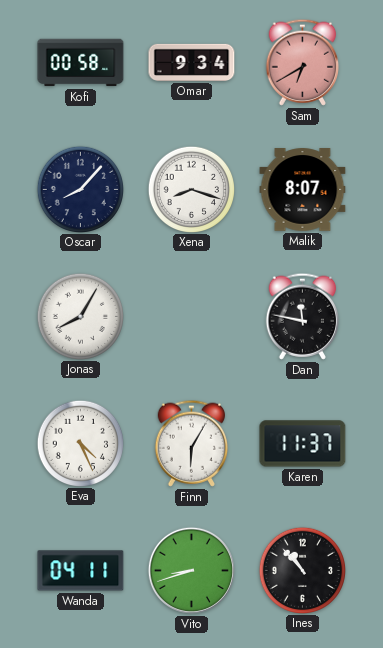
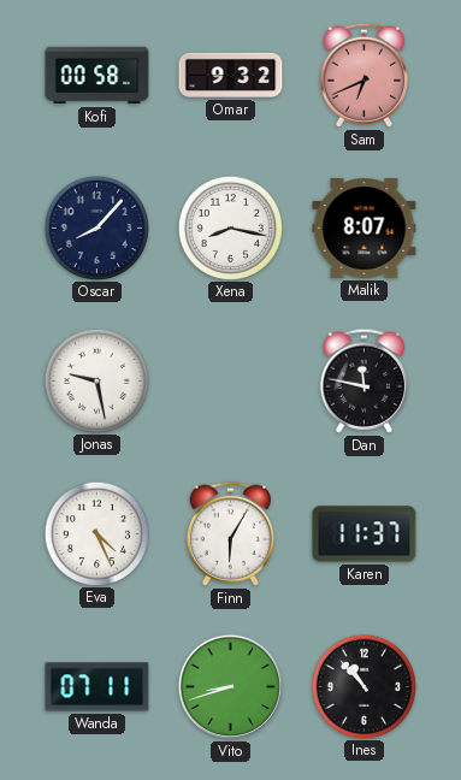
Omar: 9:34 -> 9:32 (231, 75)
Sam: 6:40 -> 6:41 (364, 75)
Xena: 8:18 -> 8:17 (230, 227)
Jonas: 8:05 -> 9:28 (96, 380)
Wanda: 04:11 -> 07:11 (97, 687)
